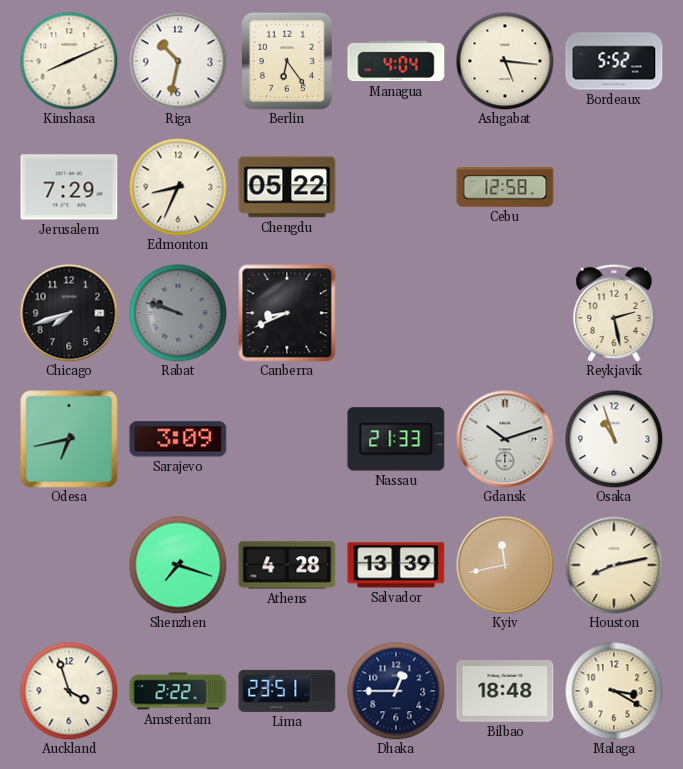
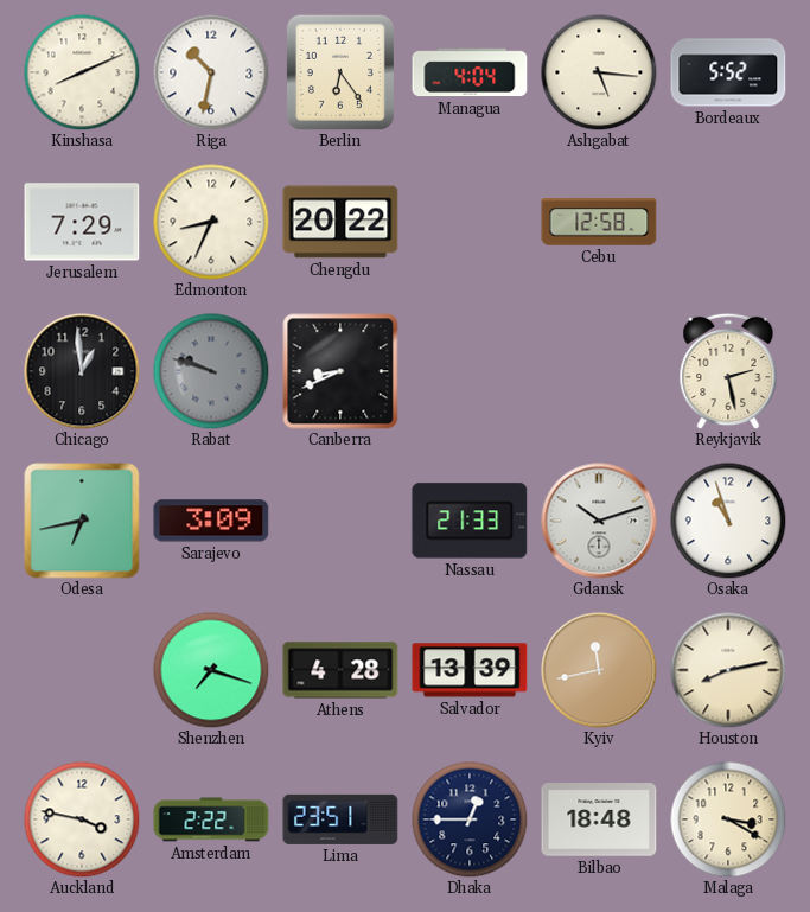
Chengdu: 05:22 -> 20:22 (340, 222)
Chicago: 7:42 -> 12:59 (82, 371)
Auckland: 3:57 -> 3:47 (82, 819)
